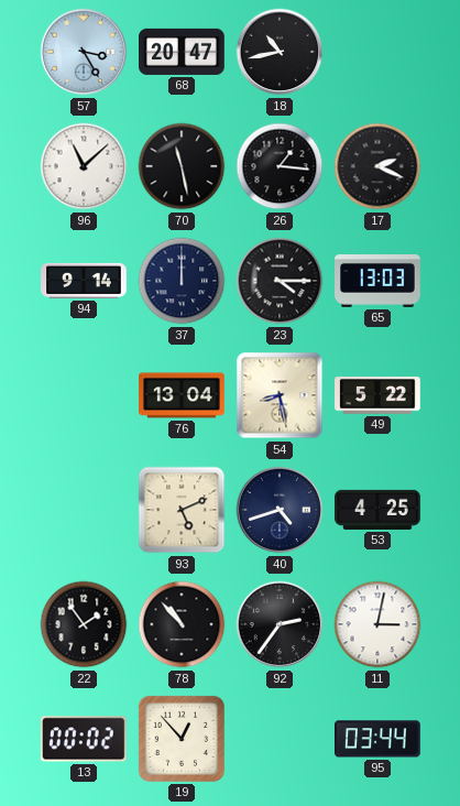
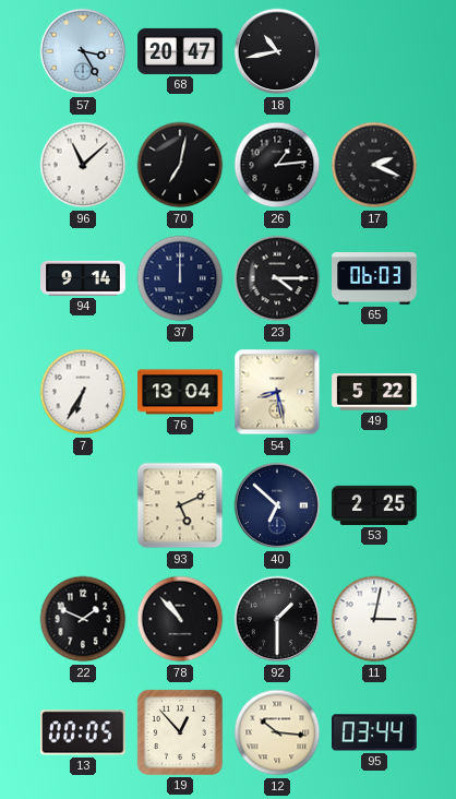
70: 11:28 -> 7:02 (180, 165)
26: 1:16 -> 1:14 (277, 165)
65: 13:03 -> 06:03 (374, 279)
7: none -> 6:35 (83, 392)
40: 4:42 -> 6:52 (277, 505)
53: 4:25 -> 2:25 (374, 505)
22: 1:54 -> 1:49 (83, 619)
92: 2:36 -> 1:30 (277, 619)
13: 00:02 -> 00:05 (83, 732)
12: none -> 10:16 (277, 732)
